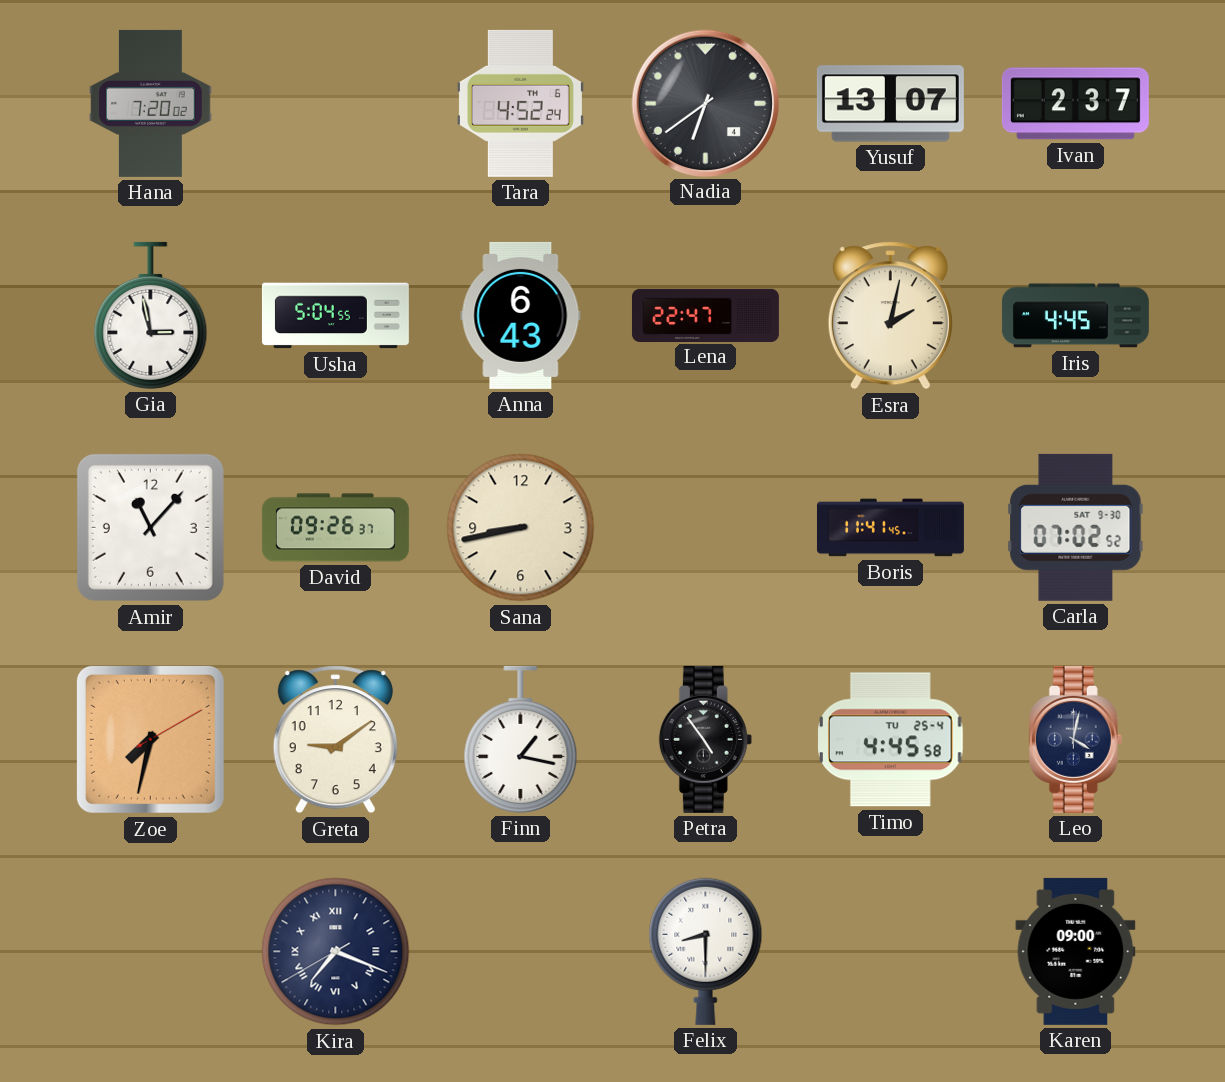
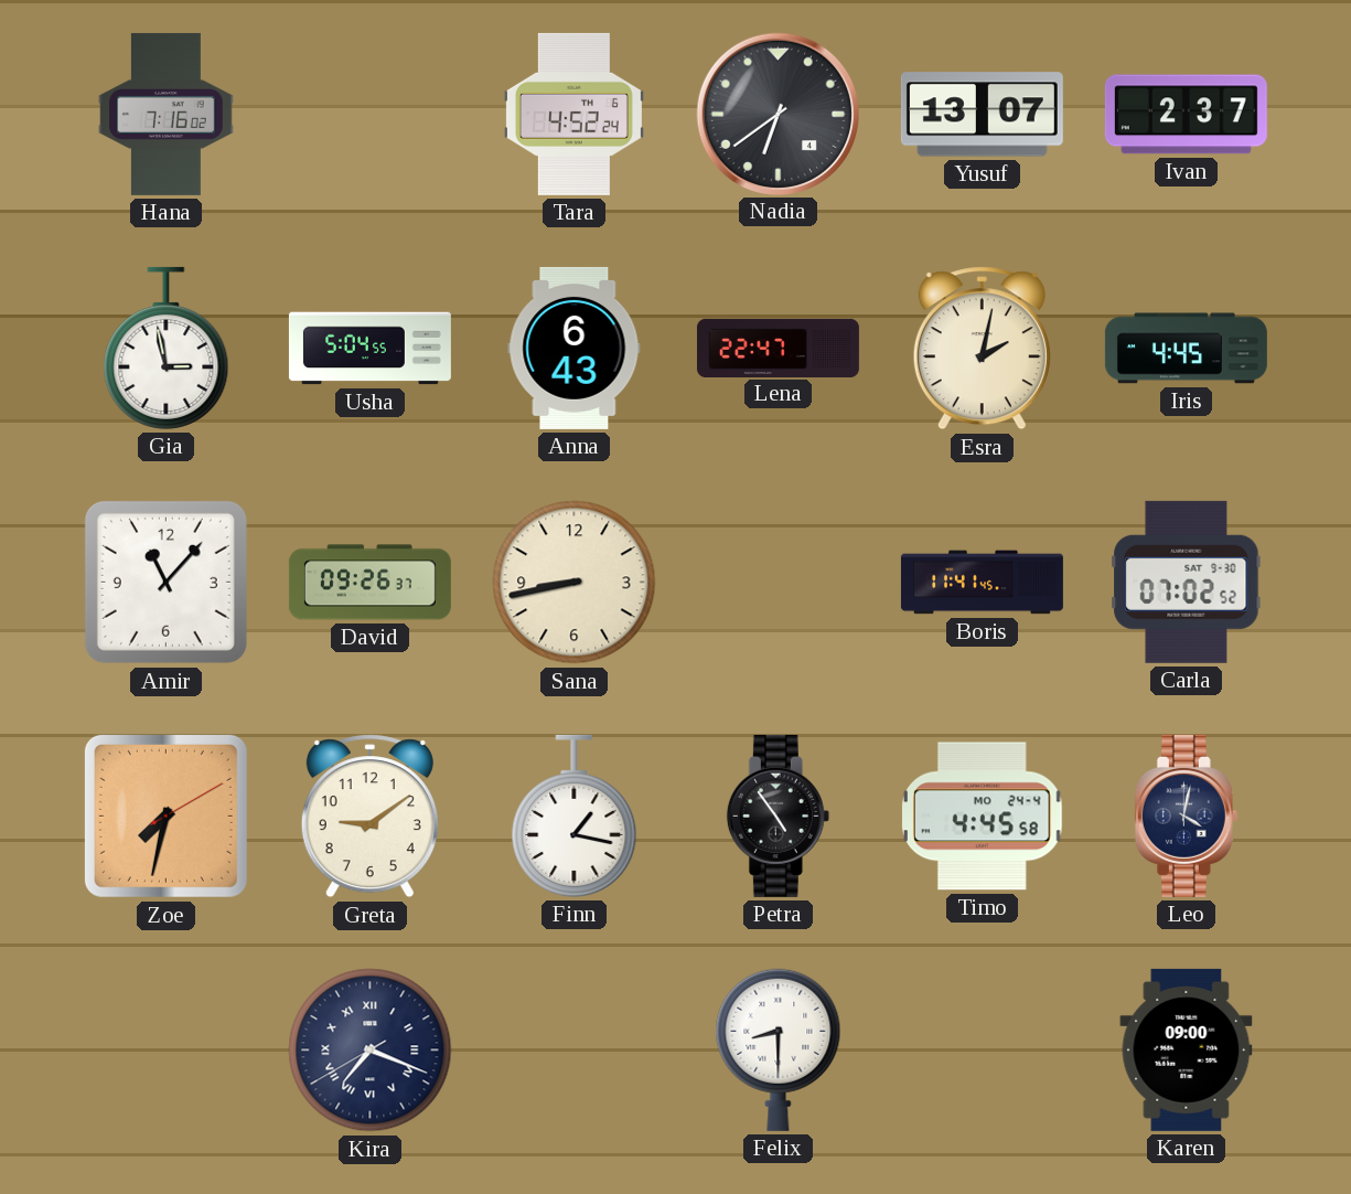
Hana: 7:20 -> 7:16 (167, 114)
Timo date: TU 25-4 -> MO 24-4 (983, 817)
